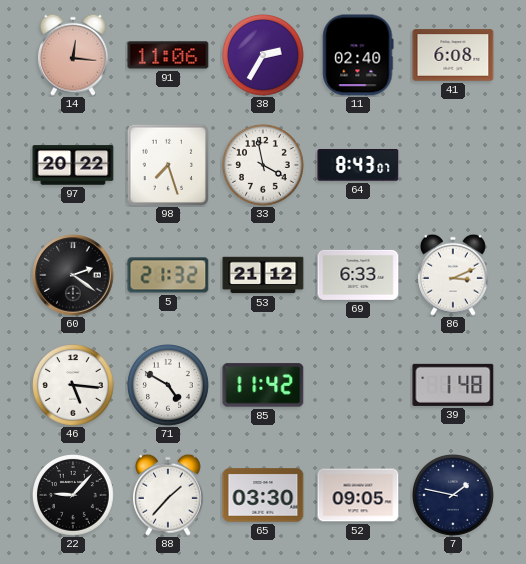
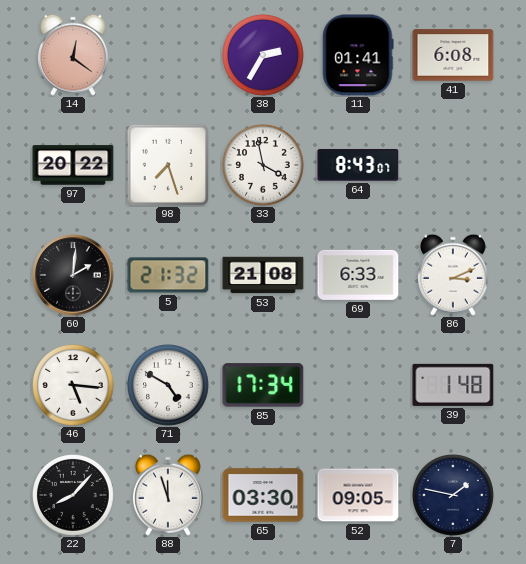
14: 12:16 -> 12:21 (73, 55)
91: 11:06 -> none (168, 55)
11: 02:40 -> 01:41 (358, 55)
60: 2:21 -> 2:01 (73, 275)
53: 21:12 -> 21:08 (263, 275)
85: 11:42 -> 17:34 (263, 385)
22: 9:07 -> 8:07 (74, 496)
88: 1:37 -> 11:57 (168, 495)
